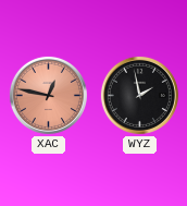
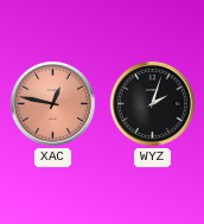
WYZ: 1:58 -> 2:03 (152, 103)
